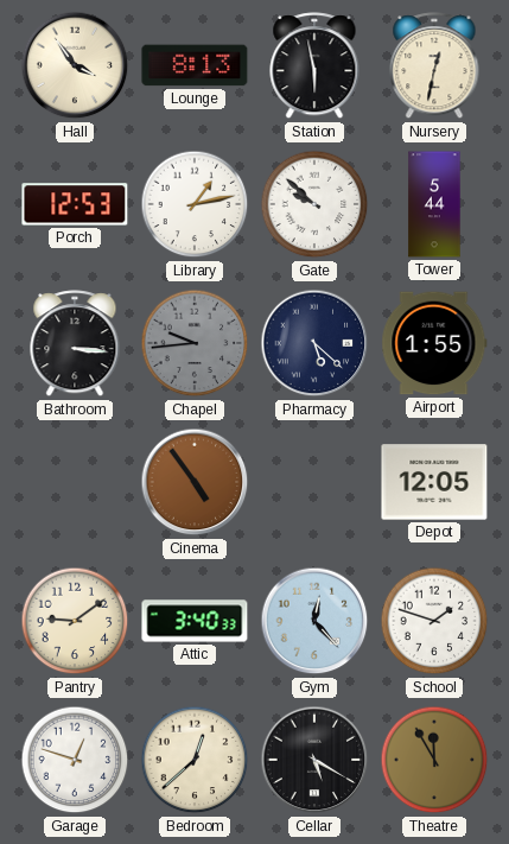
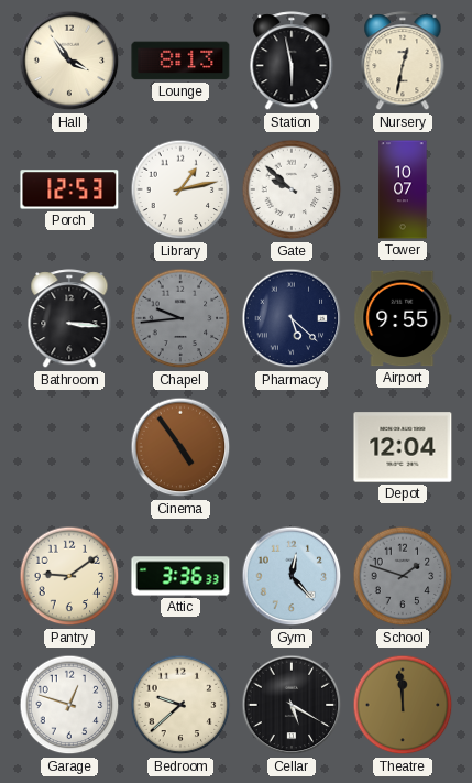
Tower: 5:44 -> 10:07 (403, 189)
Airport: 1:55 -> 9:55 (403, 318)
Depot: 12:05 -> 12:04 (403, 447)
Attic: 3:40 -> 3:36 (180, 576)
School dial: white -> grey (403, 576)
Bedroom: 12:38 -> 9:38 (180, 705)
Theatre: 11:55 -> 11:59 (403, 705)
